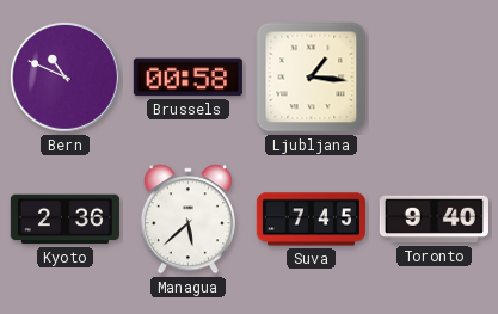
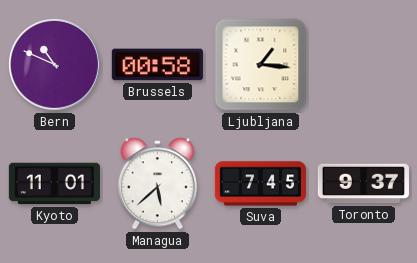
Kyoto: 2:36 -> 11:01 (54, 184)
Toronto: 9:40 -> 9:37 (363, 184)
